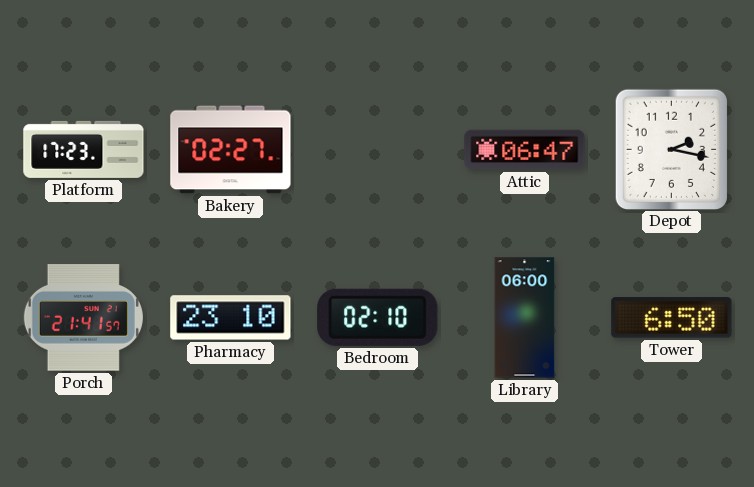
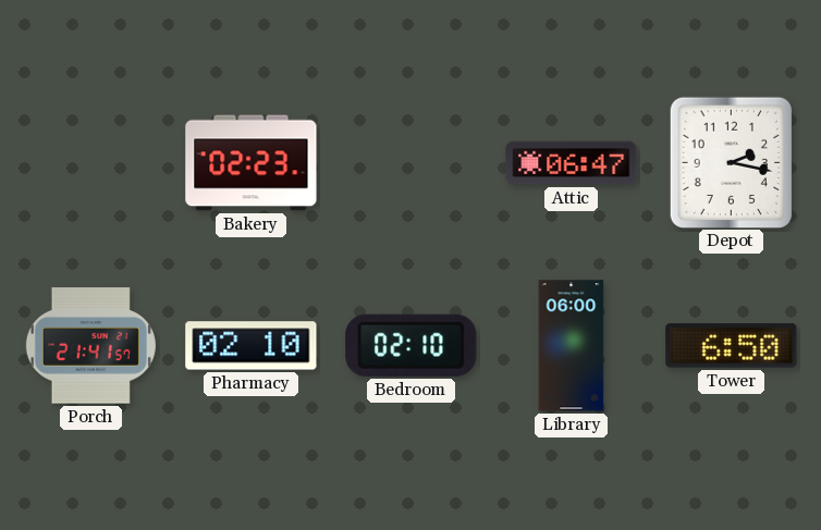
Platform: 17:23 -> none (84, 149)
Bakery: 02:27 -> 02:23 (252, 163)
Pharmacy: 23:10 -> 02:10 (252, 346)
